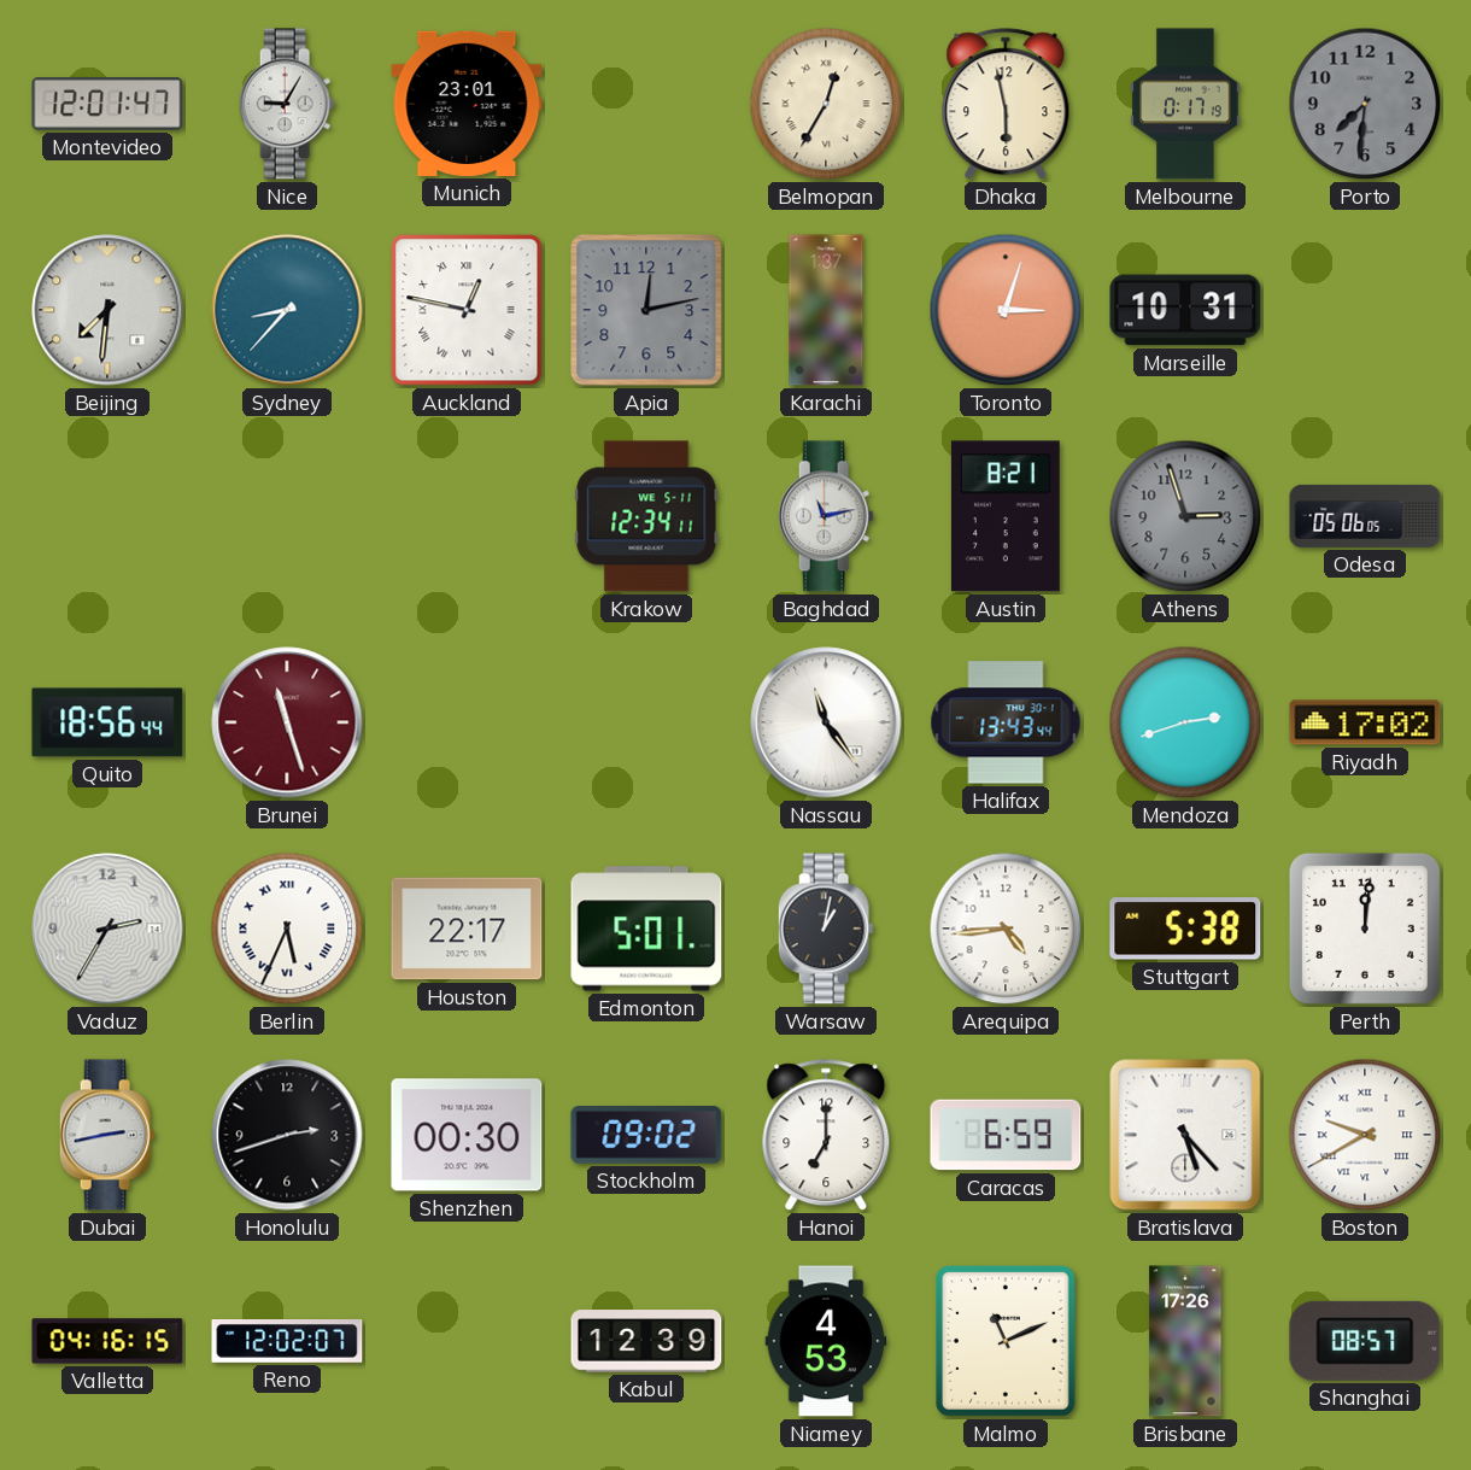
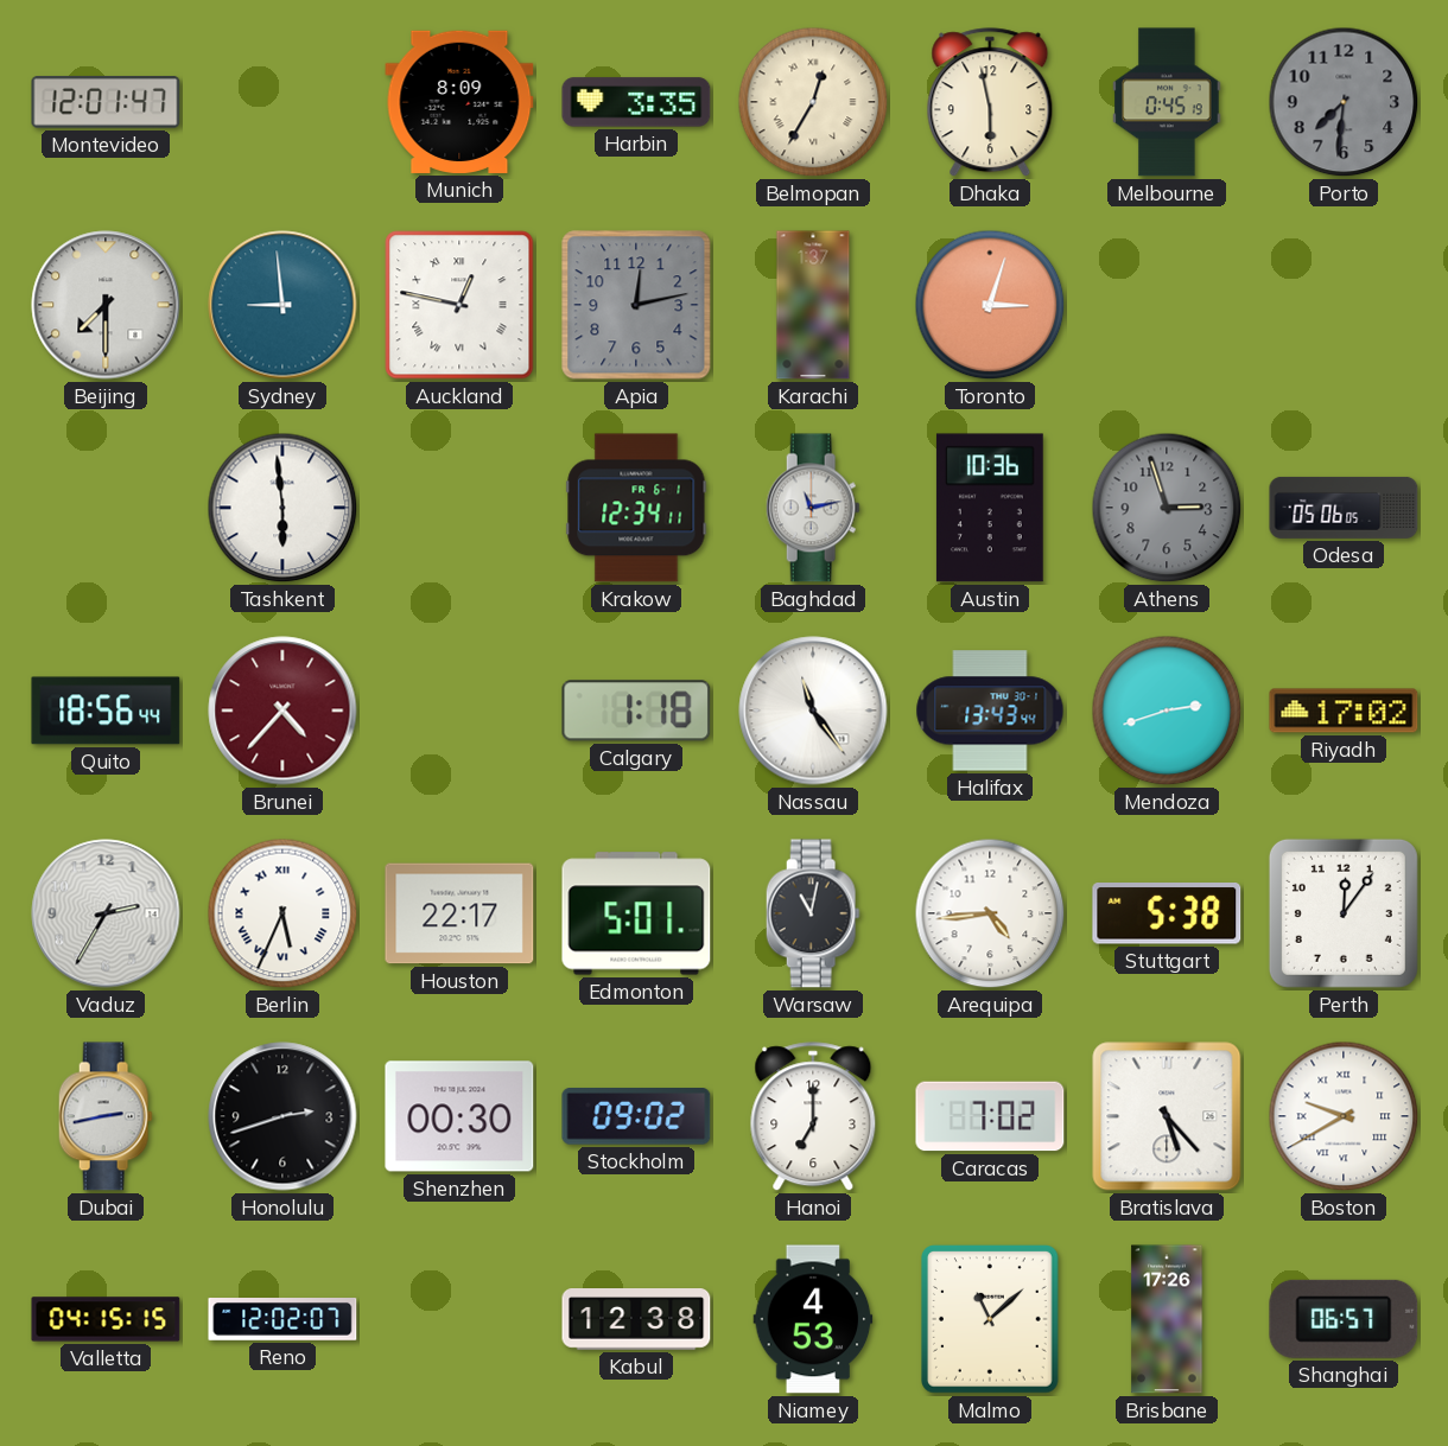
Nice: 9:05 -> none (287, 104)
Munich: 23:01 -> 8:09 (459, 102)
Harbin: none -> 3:35 (636, 102)
Melbourne: 0:17 -> 0:45 (1167, 102)
Beijing: 7:31 -> 7:30 (106, 305)
Sydney: 8:37 -> 8:59 (282, 305)
Marseille: 10:31 -> none (1185, 310)
Tashkent: none -> 5:59 (282, 508)
Krakow date: WE 5-11 -> FR 6-1 (636, 508)
Austin: 8:21 -> 10:36 (990, 508)
Brunei: 11:27 -> 4:37 (282, 711)
Calgary: none -> 1:18 (636, 711)
Warsaw: 1:02 -> 11:02 (813, 913)
Perth: 12:01 -> 12:06 (1344, 913)
Caracas: 6:59 -> 7:02 (990, 1116)
Valletta: 04:16 -> 04:15 (106, 1319)
Kabul: 12:39 -> 12:38 (636, 1319)
Malmo: 11:11 -> 11:08 (991, 1319)
Shanghai: 08:57 -> 06:57 (1344, 1319)
